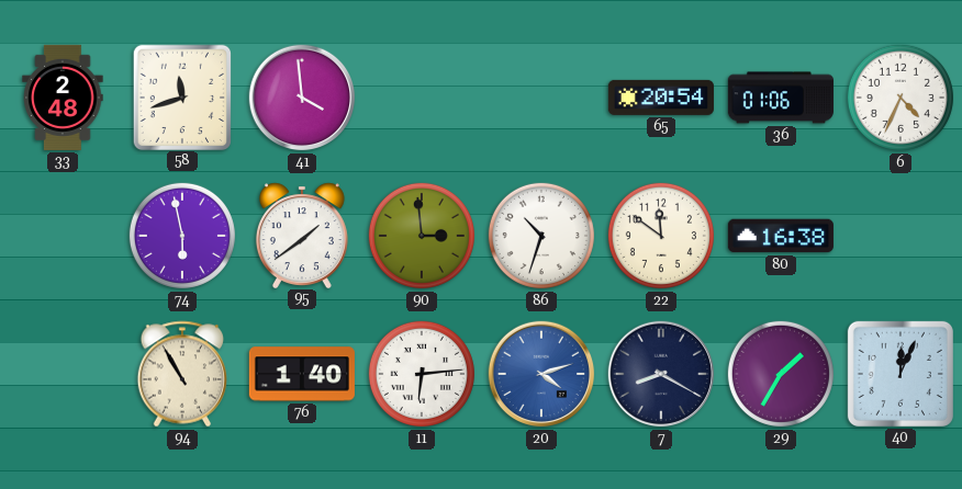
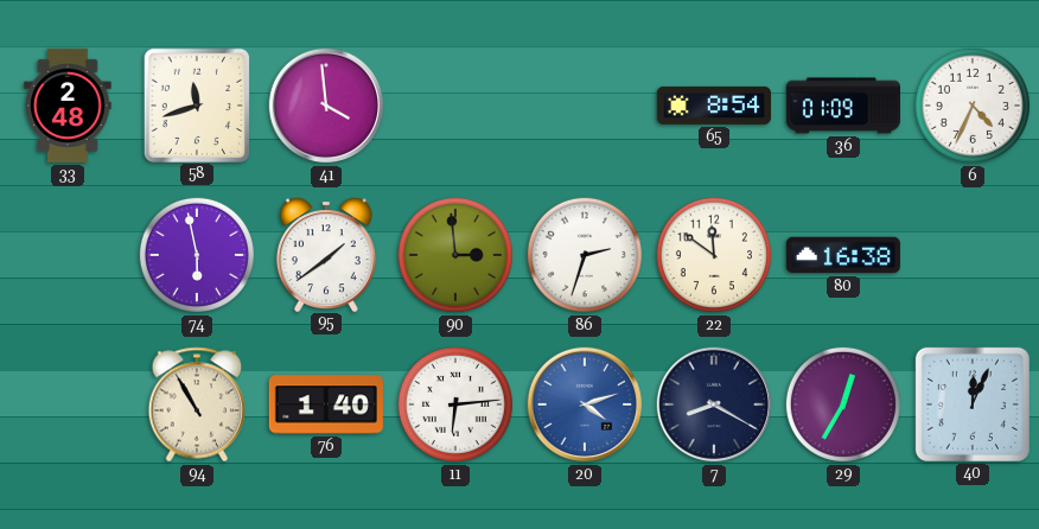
65: 20:54 -> 8:54 (714, 106)
36: 01:06 -> 01:09 (843, 106)
86: 10:33 -> 2:33 (585, 255)
29: 1:35 -> 12:35 (843, 404)
